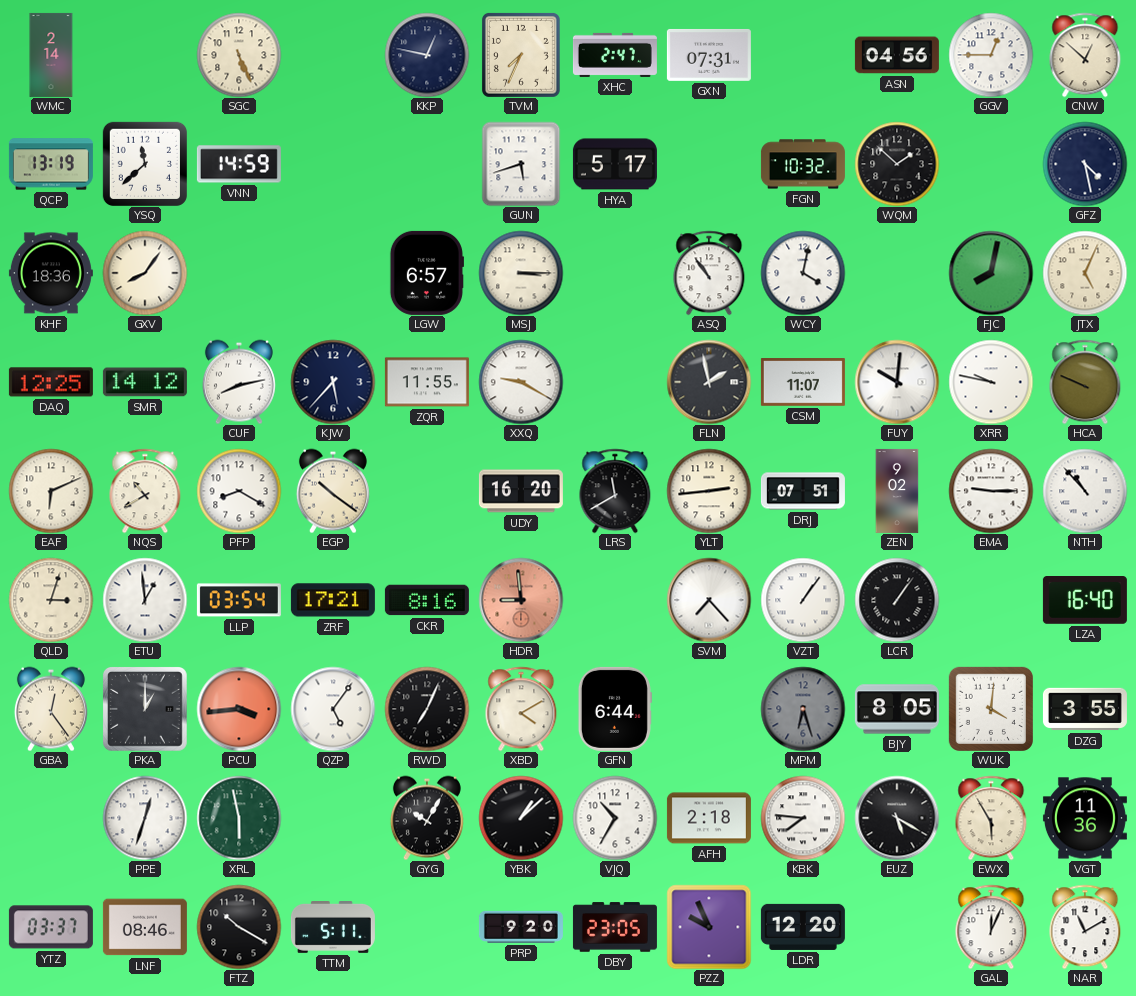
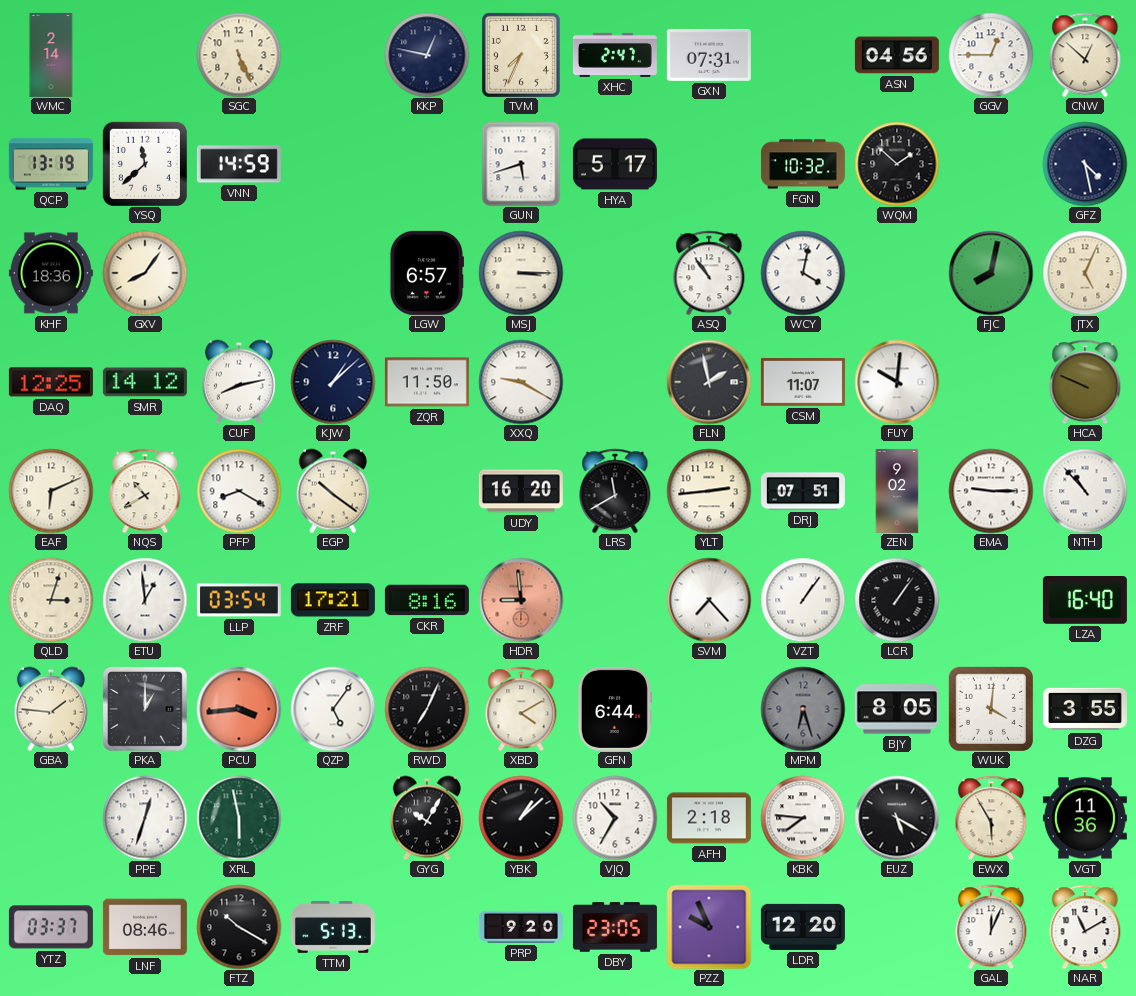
KJW: 5:37 -> 1:08 (333, 382)
ZQR: 11:55 -> 11:50 (427, 382)
XRR: 9:47 -> none (991, 382)
GBA: 12:24 -> 1:46 (51, 709)
TTM: 5:11 -> 5:13 (333, 928)
